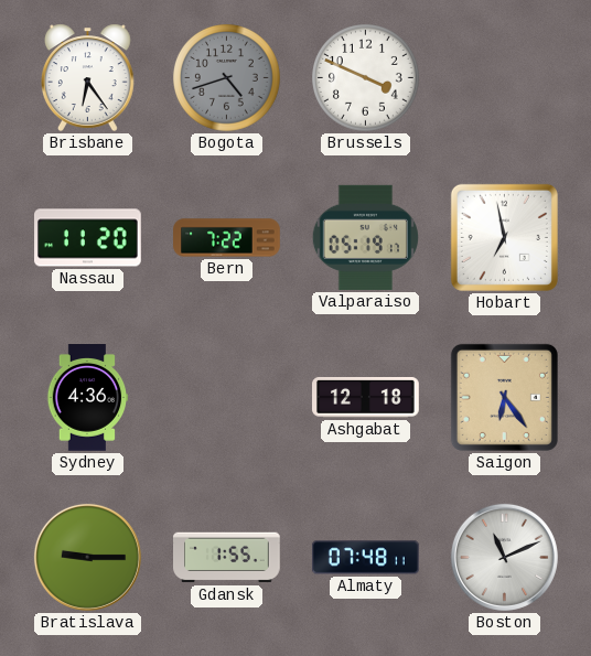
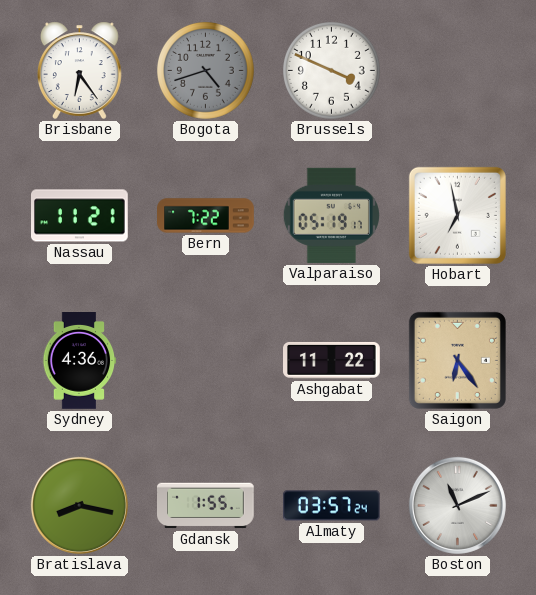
Nassau: 11:20 -> 11:21 (80, 216)
Ashgabat: 12:18 -> 11:22 (332, 360)
Bratislava: 9:15 -> 8:17 (79, 505)
Almaty: 07:48 -> 03:57 (331, 506)
